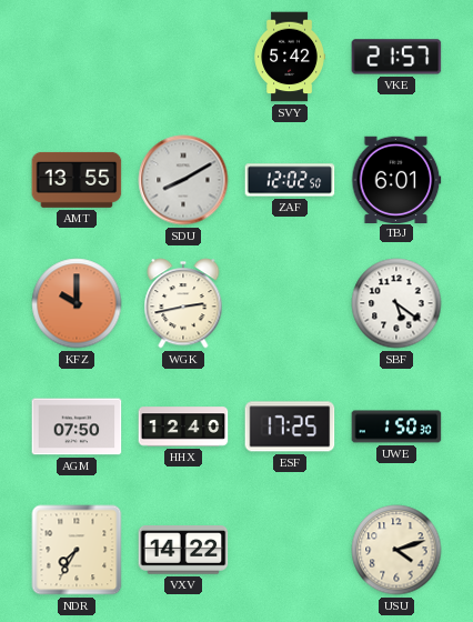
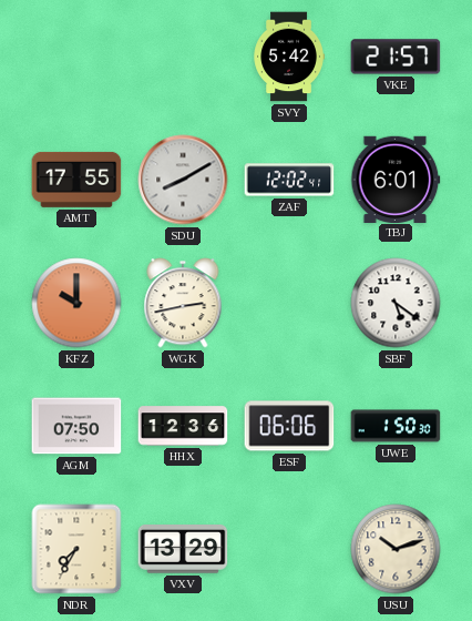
AMT: 13:55 -> 17:55 (76, 180)
ZAF: 12:02:50 -> 12:02:41 (289, 180)
HHX: 12:40 -> 12:36 (183, 426)
ESF: 17:25 -> 06:06 (289, 426)
VXV: 14:22 -> 13:29 (183, 549)
USU: 4:12 -> 10:12 (396, 549)
